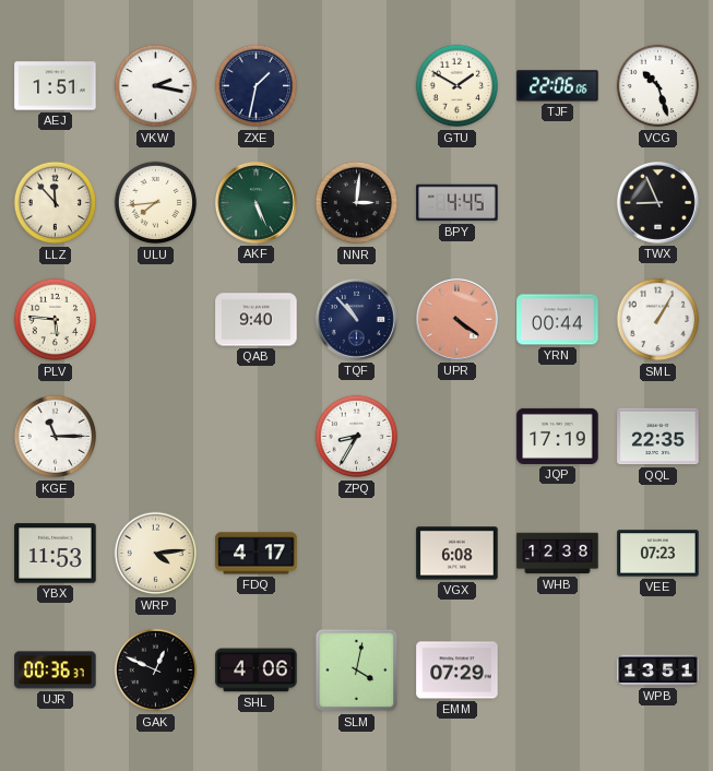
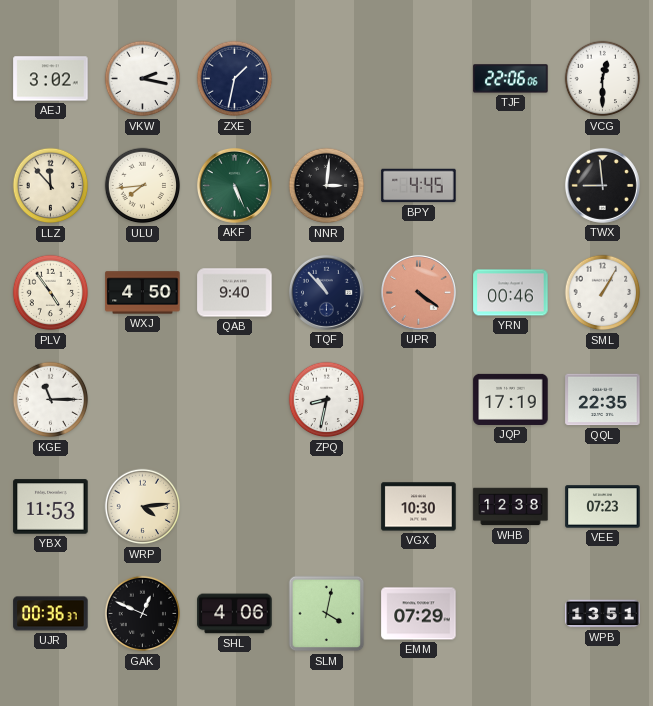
AEJ: 1:51 -> 3:02 (51, 79)
GTU: 1:50 -> none (457, 86)
VCG: 10:27 -> 12:30 (603, 79)
TWX: 8:56 -> 8:59 (602, 185)
PLV: 5:46 -> 4:54 (51, 293)
WXJ: none -> 4:50 (143, 293)
YRN: 00:44 -> 00:46 (511, 293)
ZPQ: 8:35 -> 8:32 (327, 400)
FDQ: 4:17 -> none (257, 554)
VGX: 6:08 -> 10:30 (419, 507)
